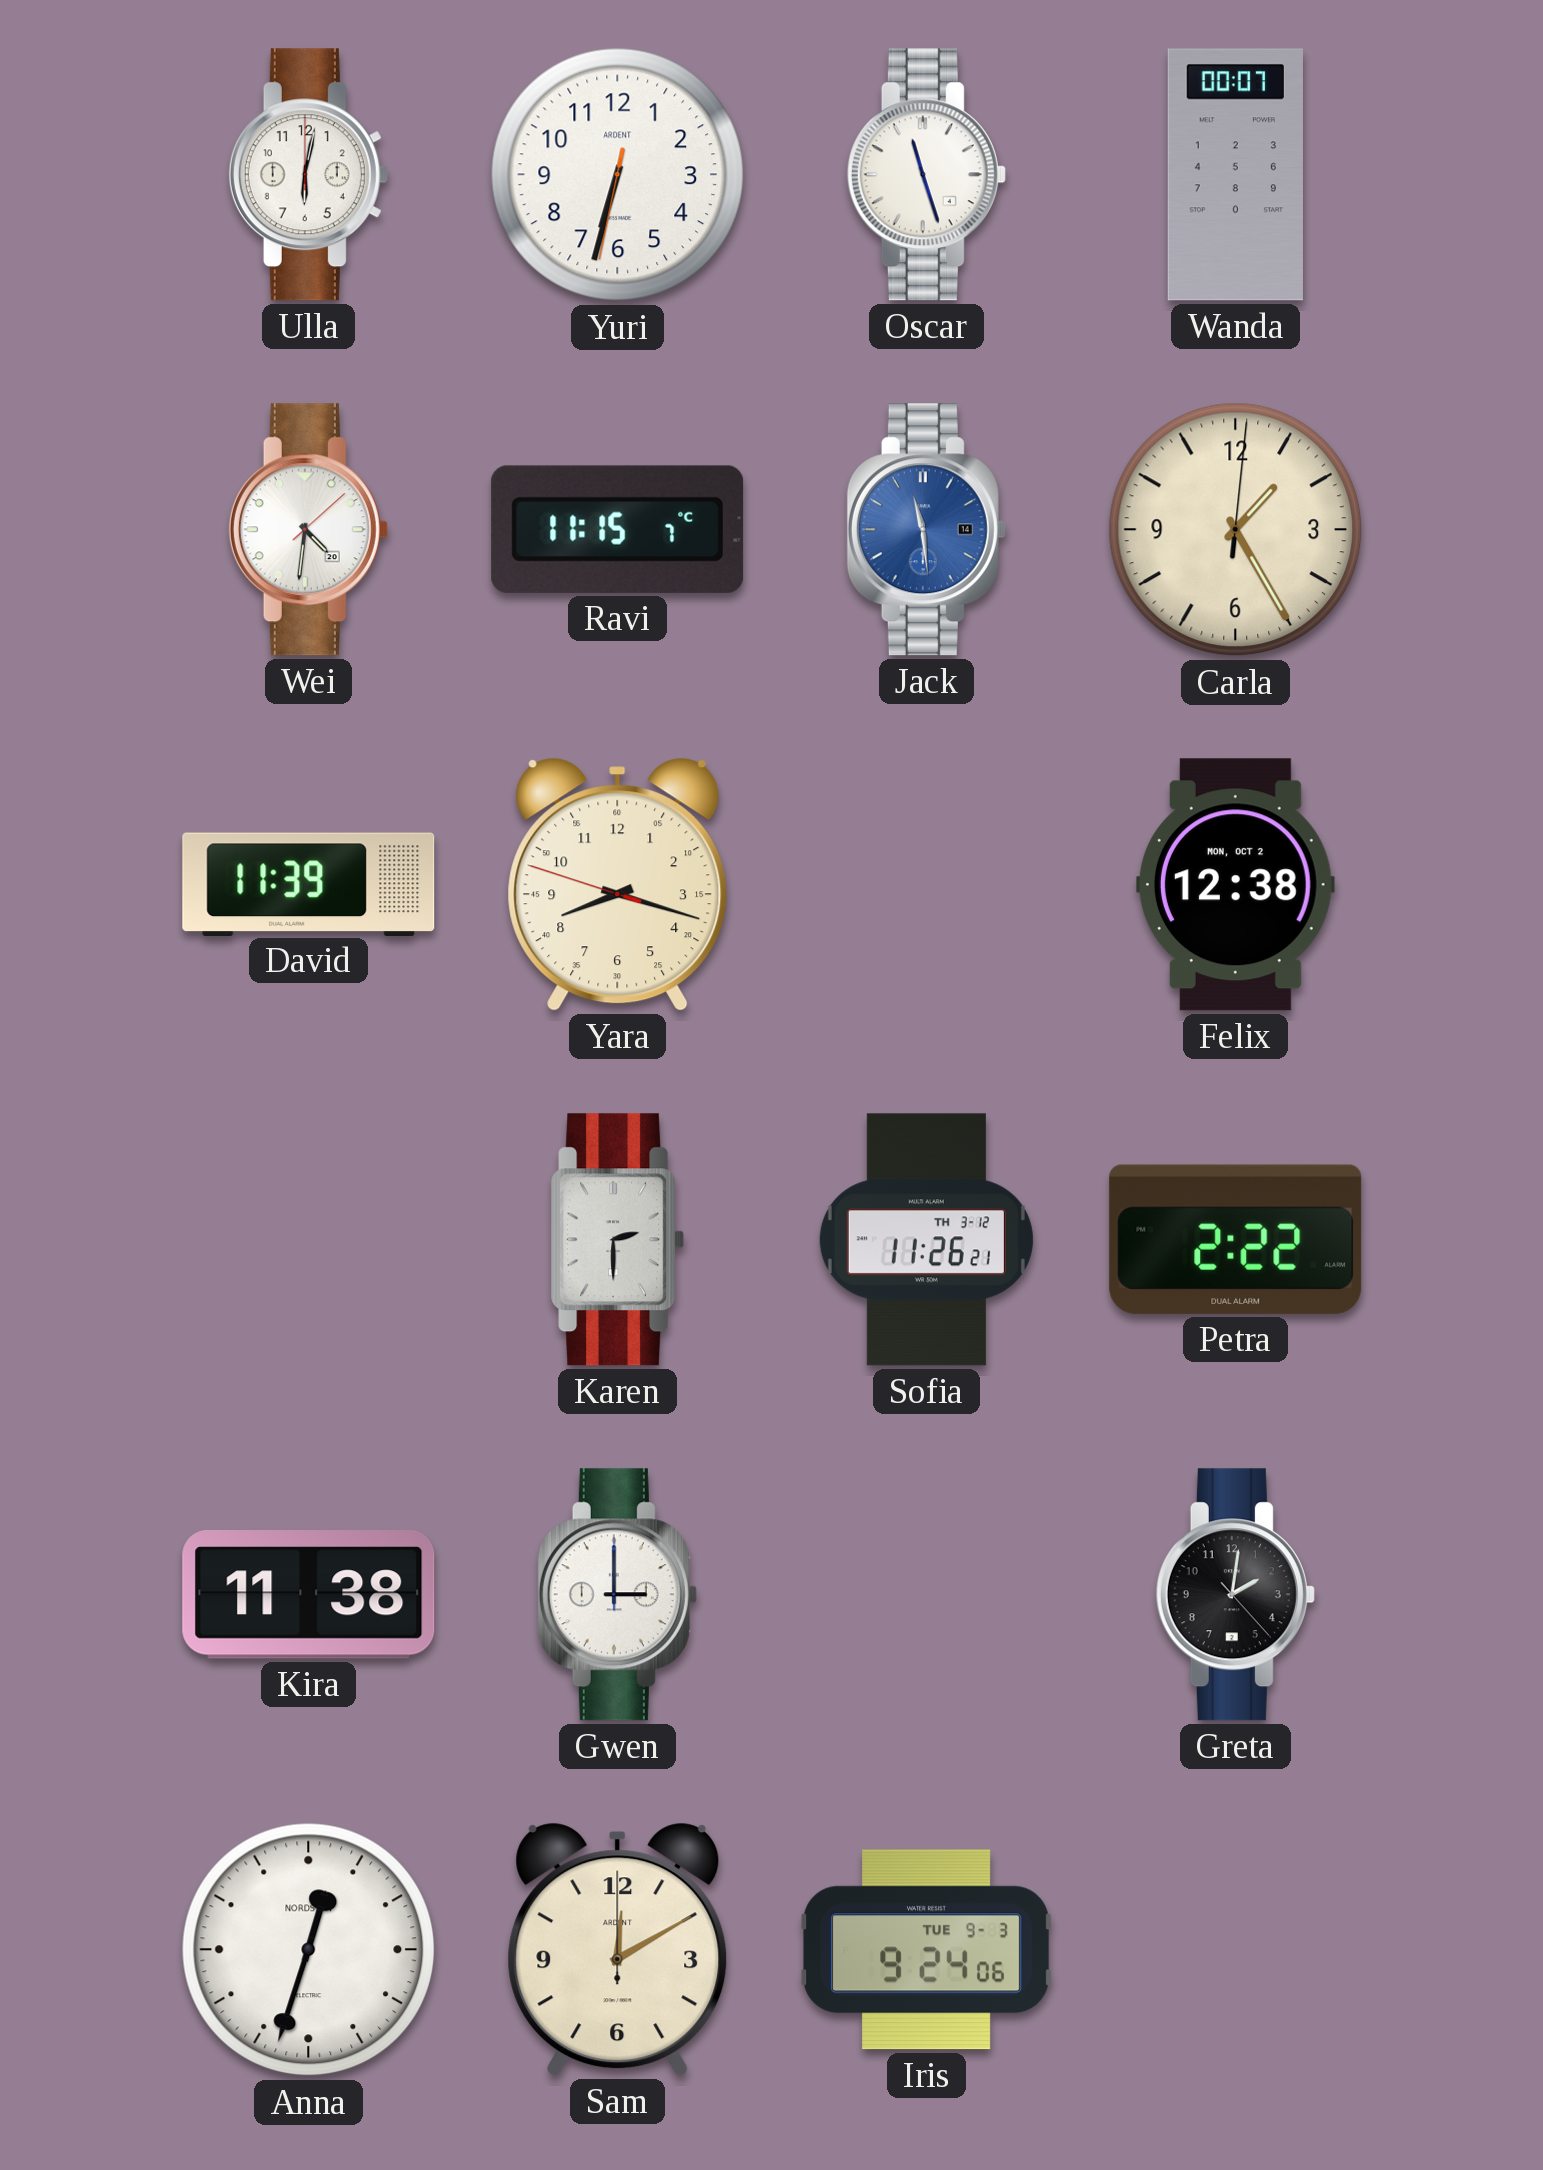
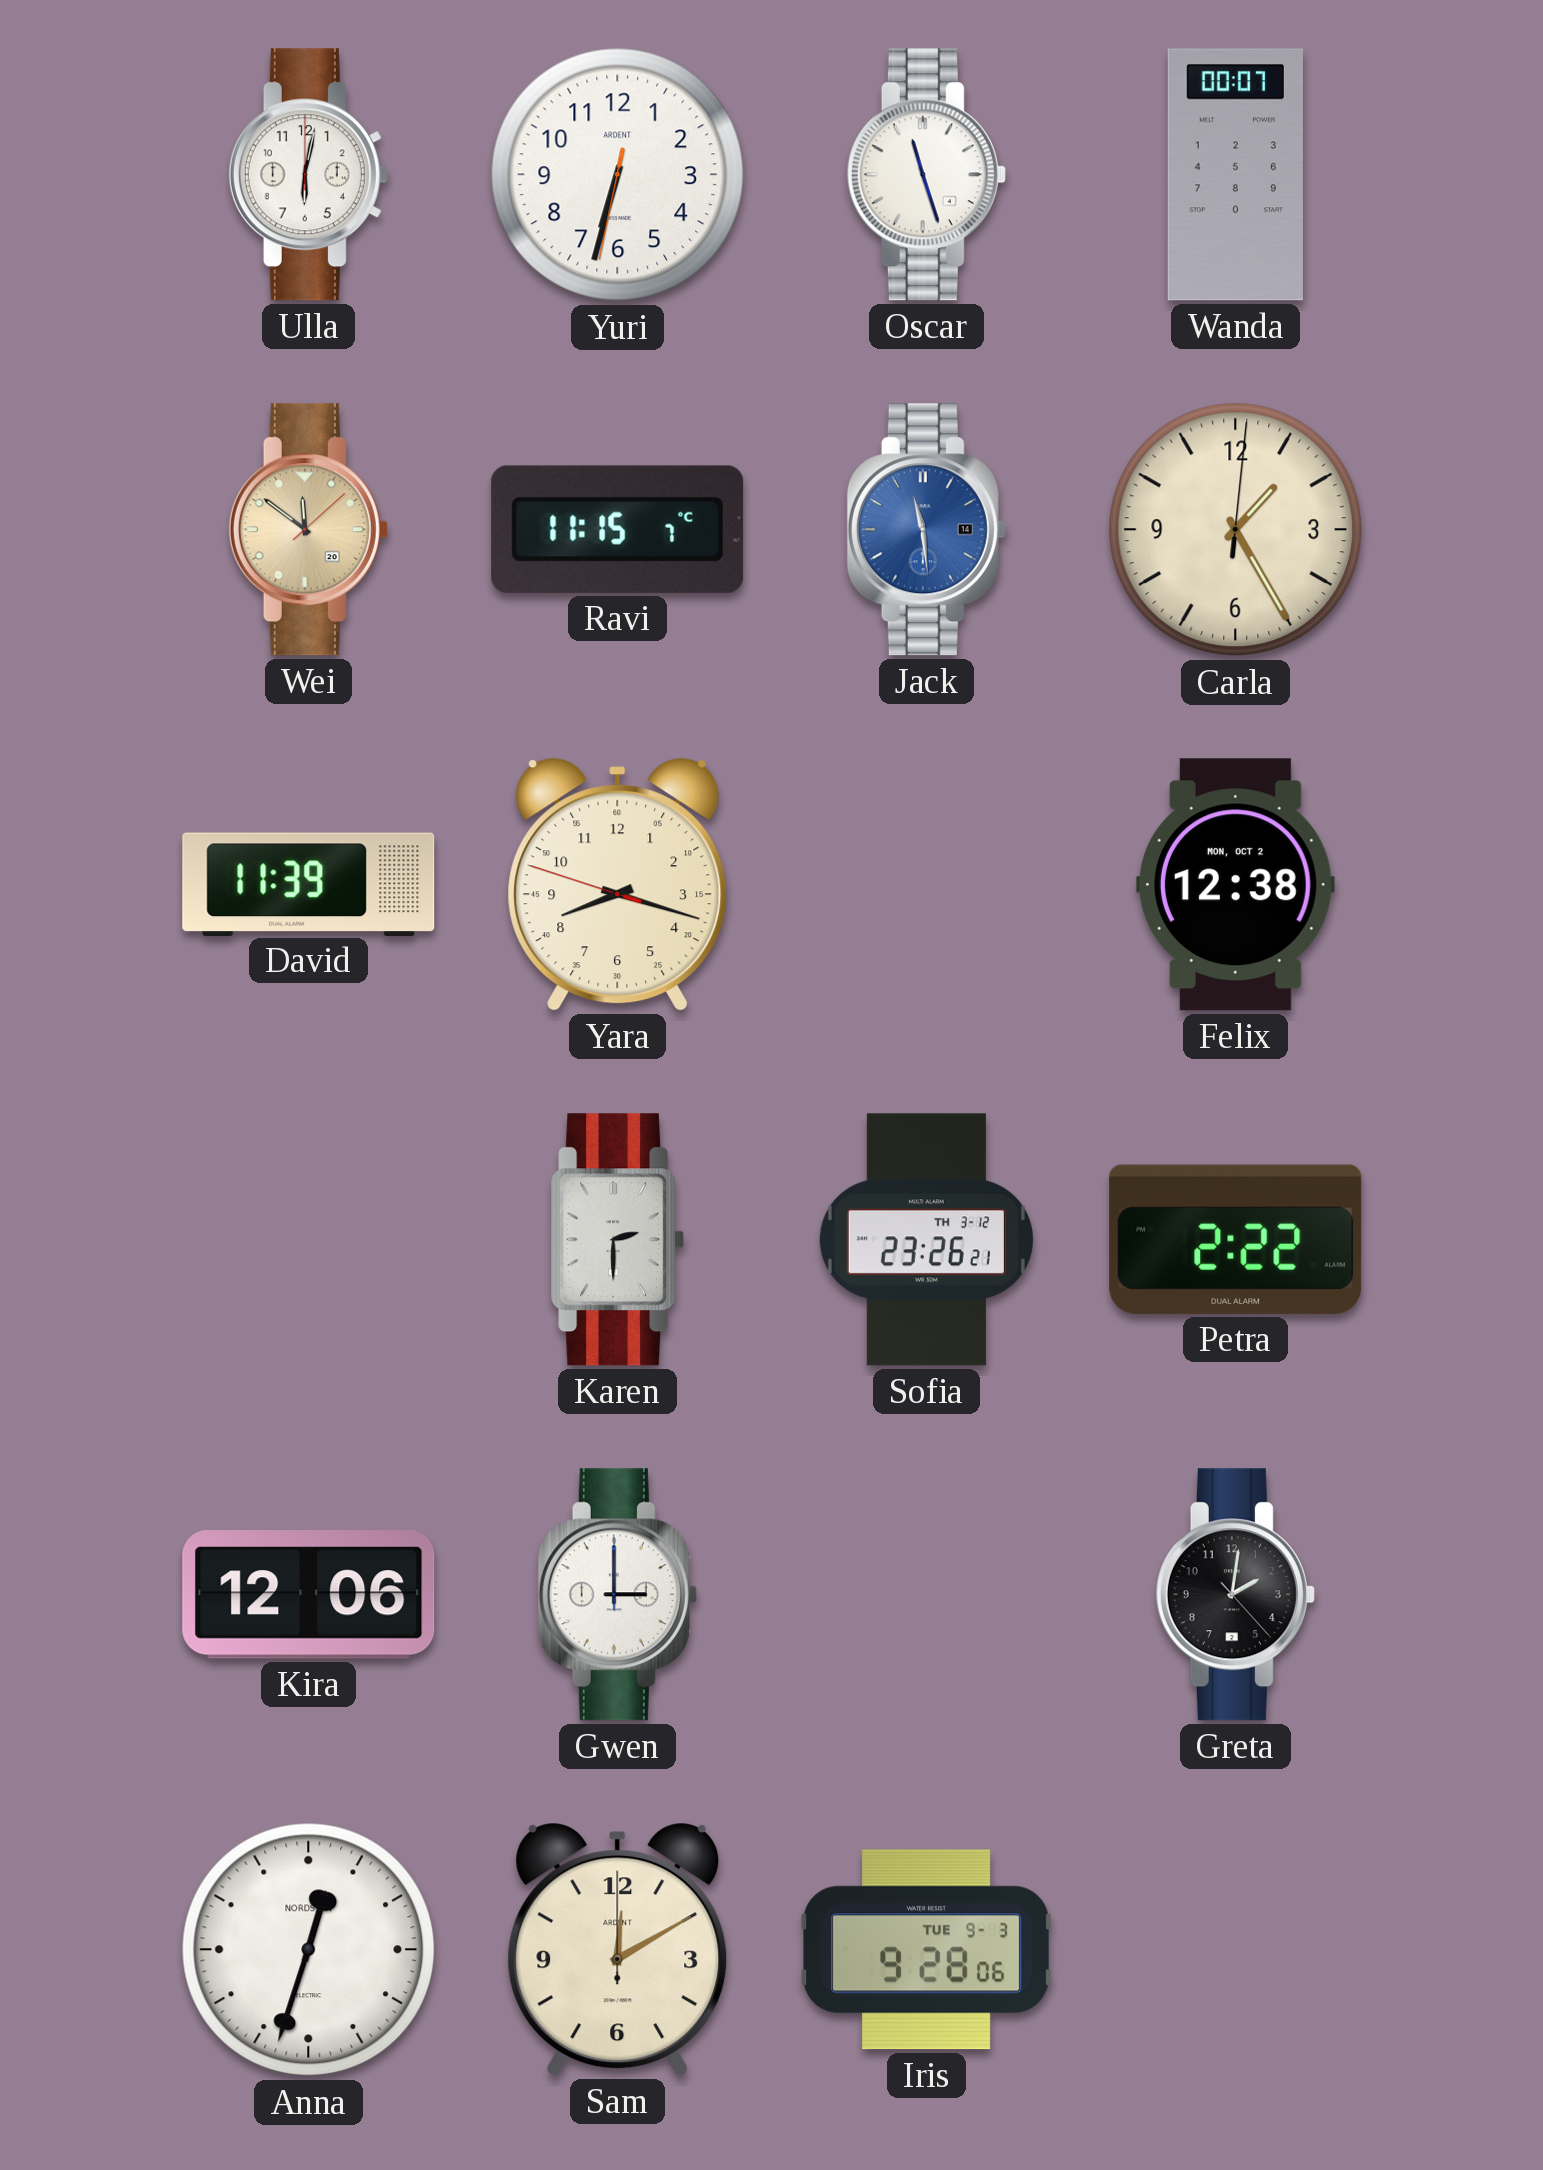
Wei: 4:31 -> 11:51 (308, 530)
Wei dial: white -> champagne (308, 530)
Sofia: 11:26 -> 23:26 (926, 1240)
Kira: 11:38 -> 12:06 (309, 1595)
Iris: 9:24 -> 9:28 (927, 1950)
